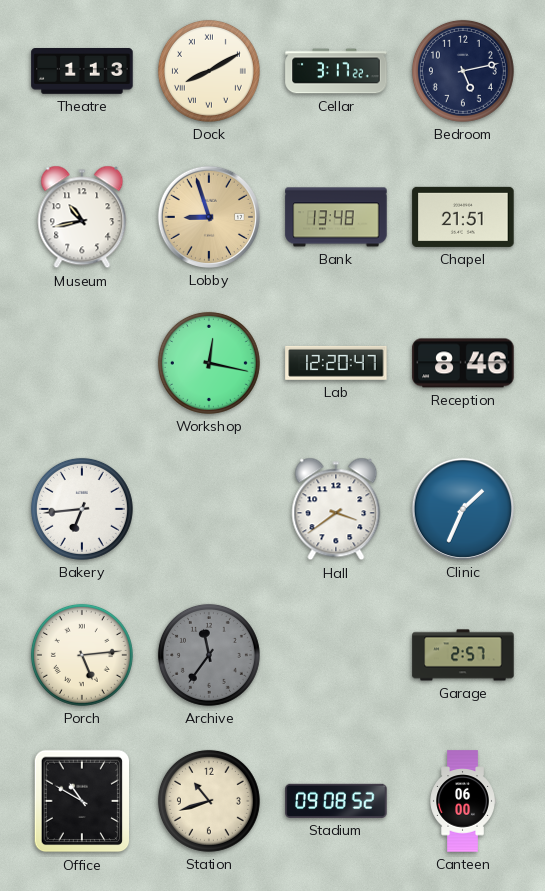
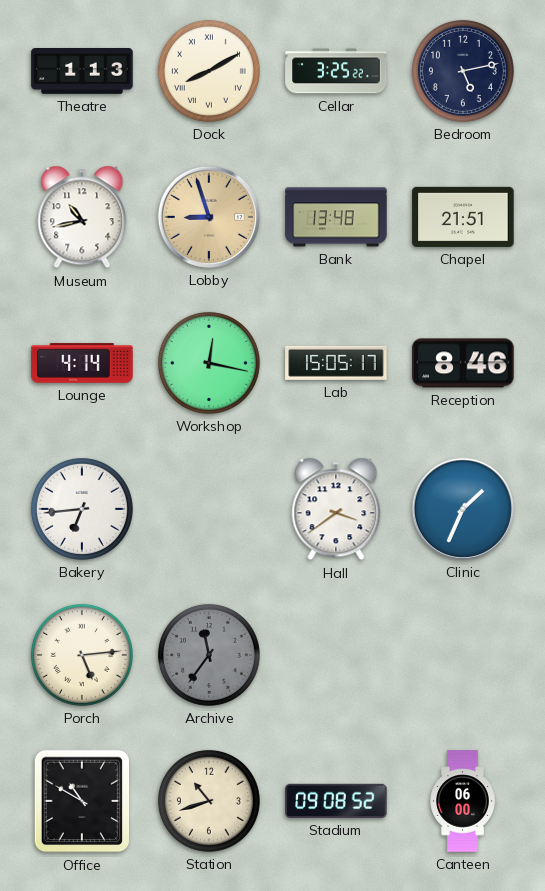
Cellar: 3:17 -> 3:25 (336, 71)
Lounge: none -> 4:14 (82, 363)
Lab: 12:20 -> 15:05 (336, 363)
Garage: 2:57 -> none (463, 655)
